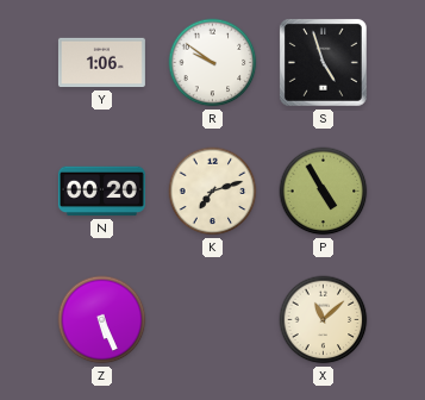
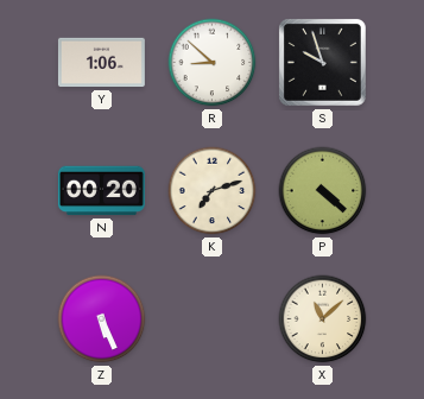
R: 9:51 -> 8:52 (213, 63)
S: 4:57 -> 9:57 (322, 62)
P: 4:55 -> 4:22 (323, 191)
